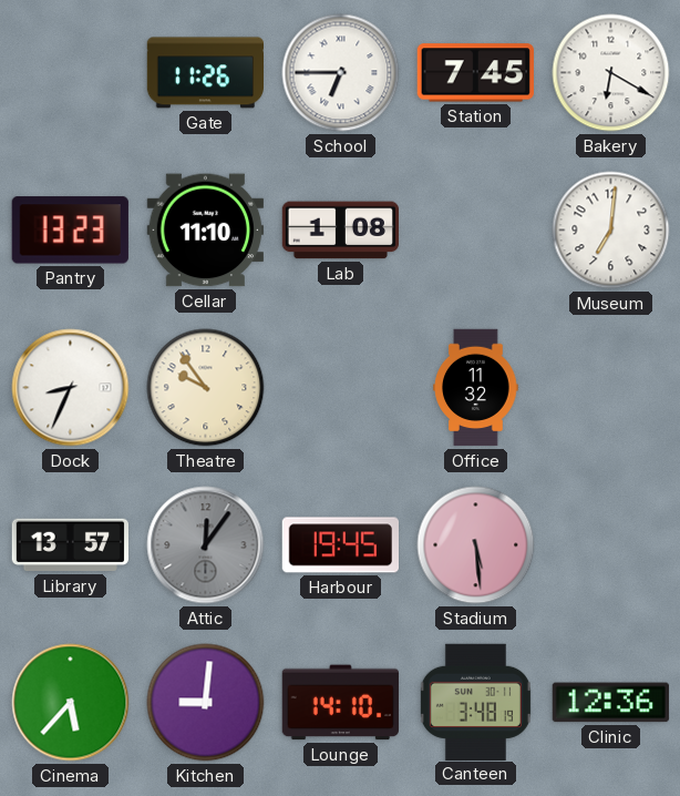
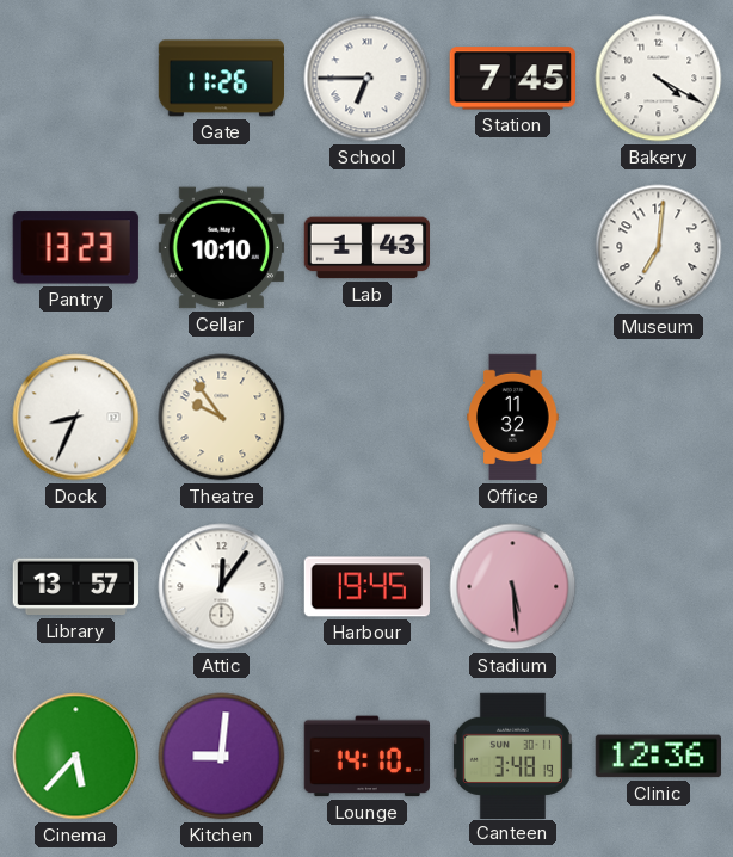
Bakery: 6:20 -> 4:20 (659, 79)
Cellar: 11:10 -> 10:10 (221, 248)
Lab: 1:08 -> 1:43 (366, 248)
Attic dial: grey -> white (222, 587)
